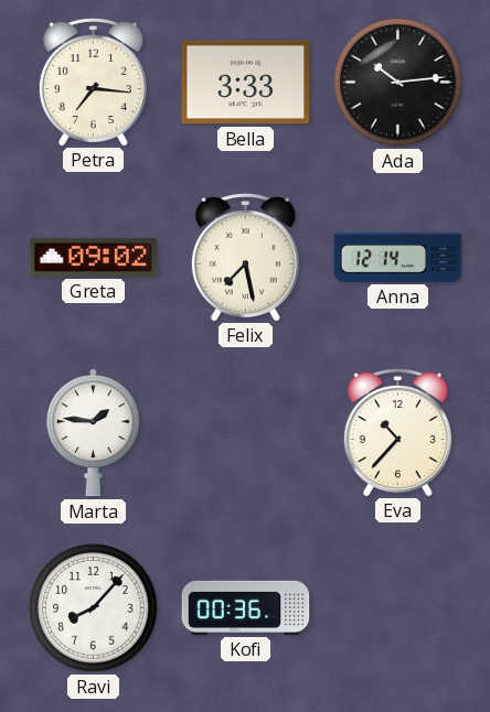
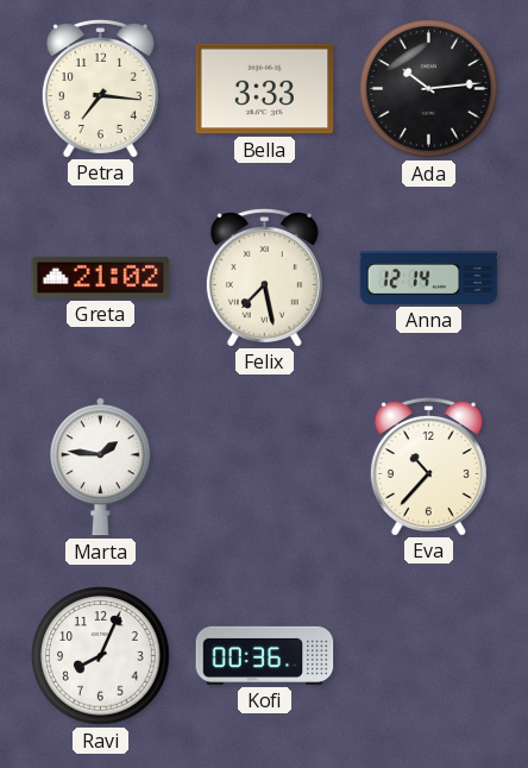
Greta: 09:02 -> 21:02 (101, 277)
Ravi: 8:07 -> 8:04 (101, 656)
